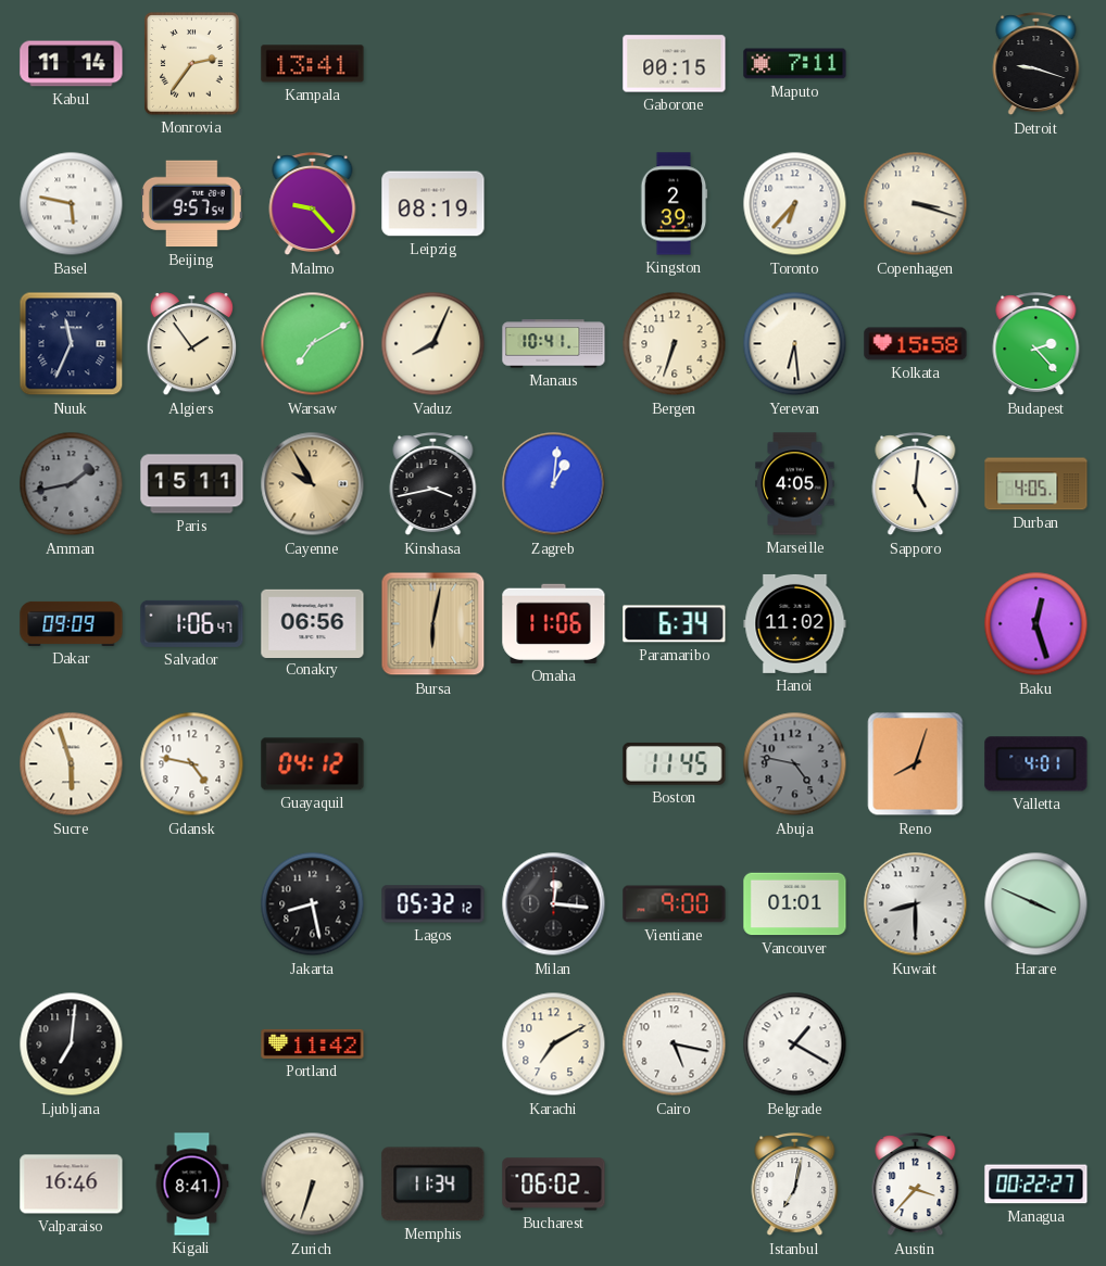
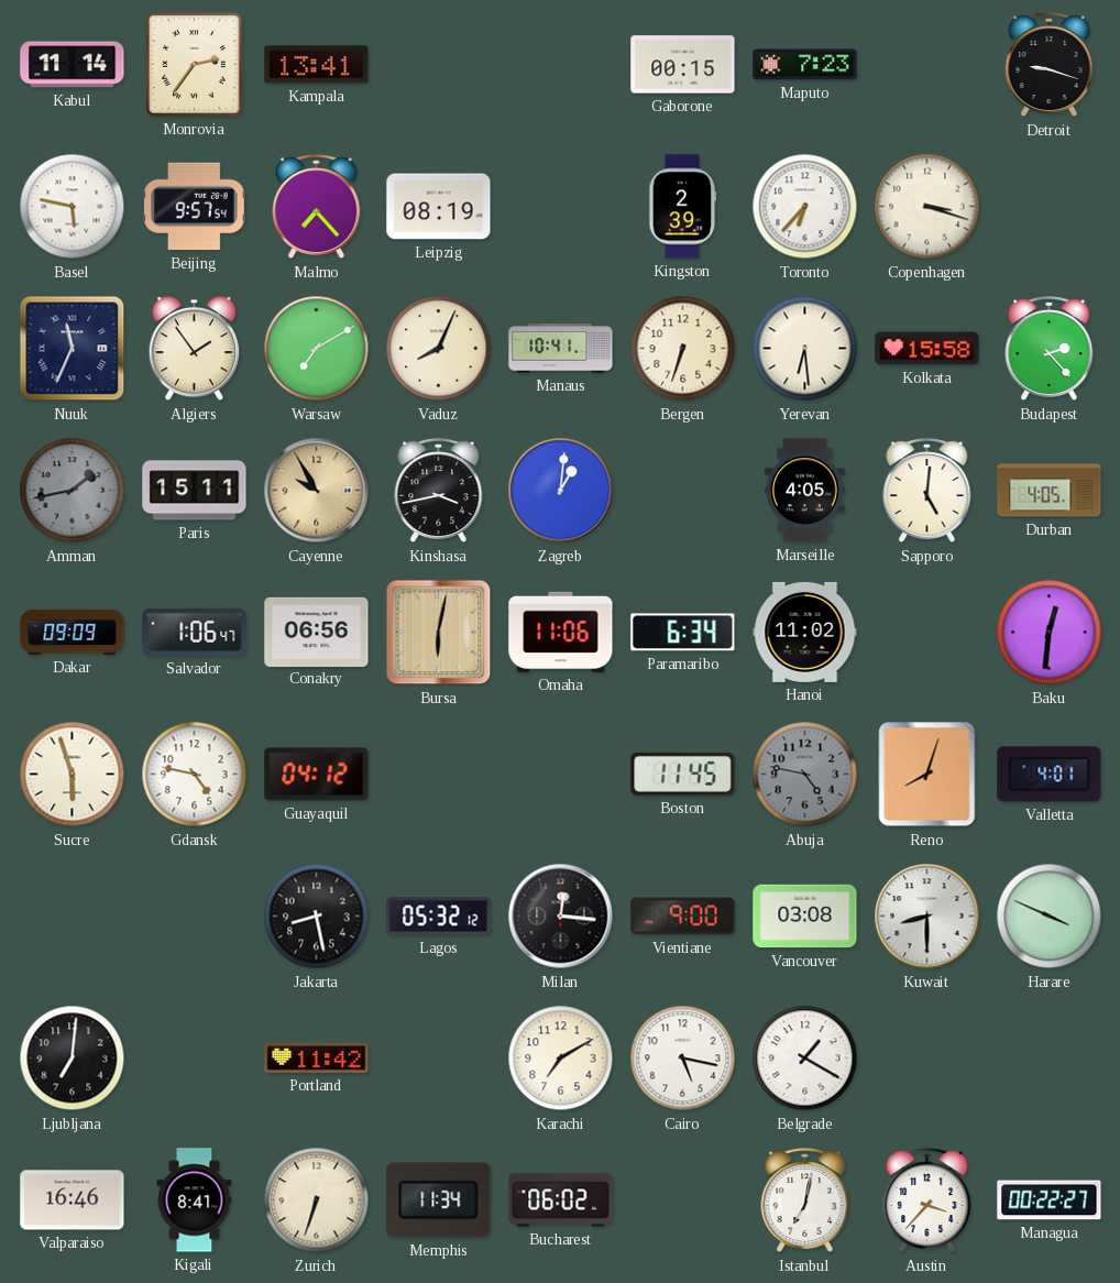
Maputo: 7:11 -> 7:23 (805, 65)
Malmo: 9:23 -> 7:23 (317, 207)
Baku: 12:27 -> 12:31 (1050, 633)
Vancouver: 01:01 -> 03:08 (805, 917)
